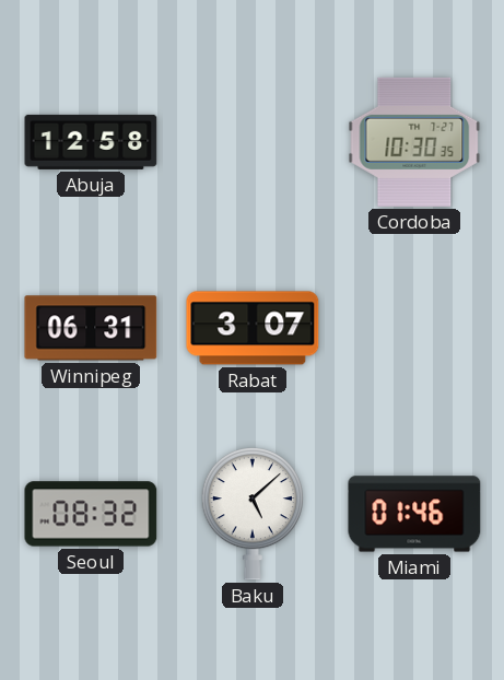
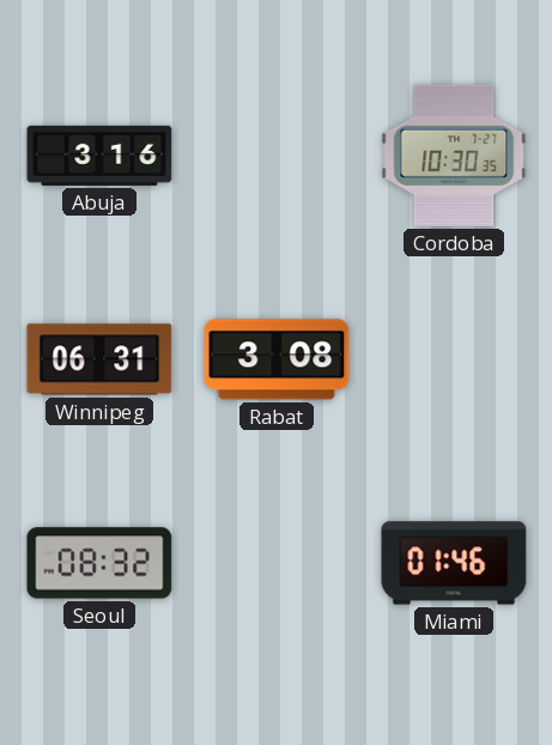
Abuja: 12:58 -> 3:16 (99, 156)
Rabat: 3:07 -> 3:08 (277, 359)
Baku: 5:08 -> none (253, 515)
